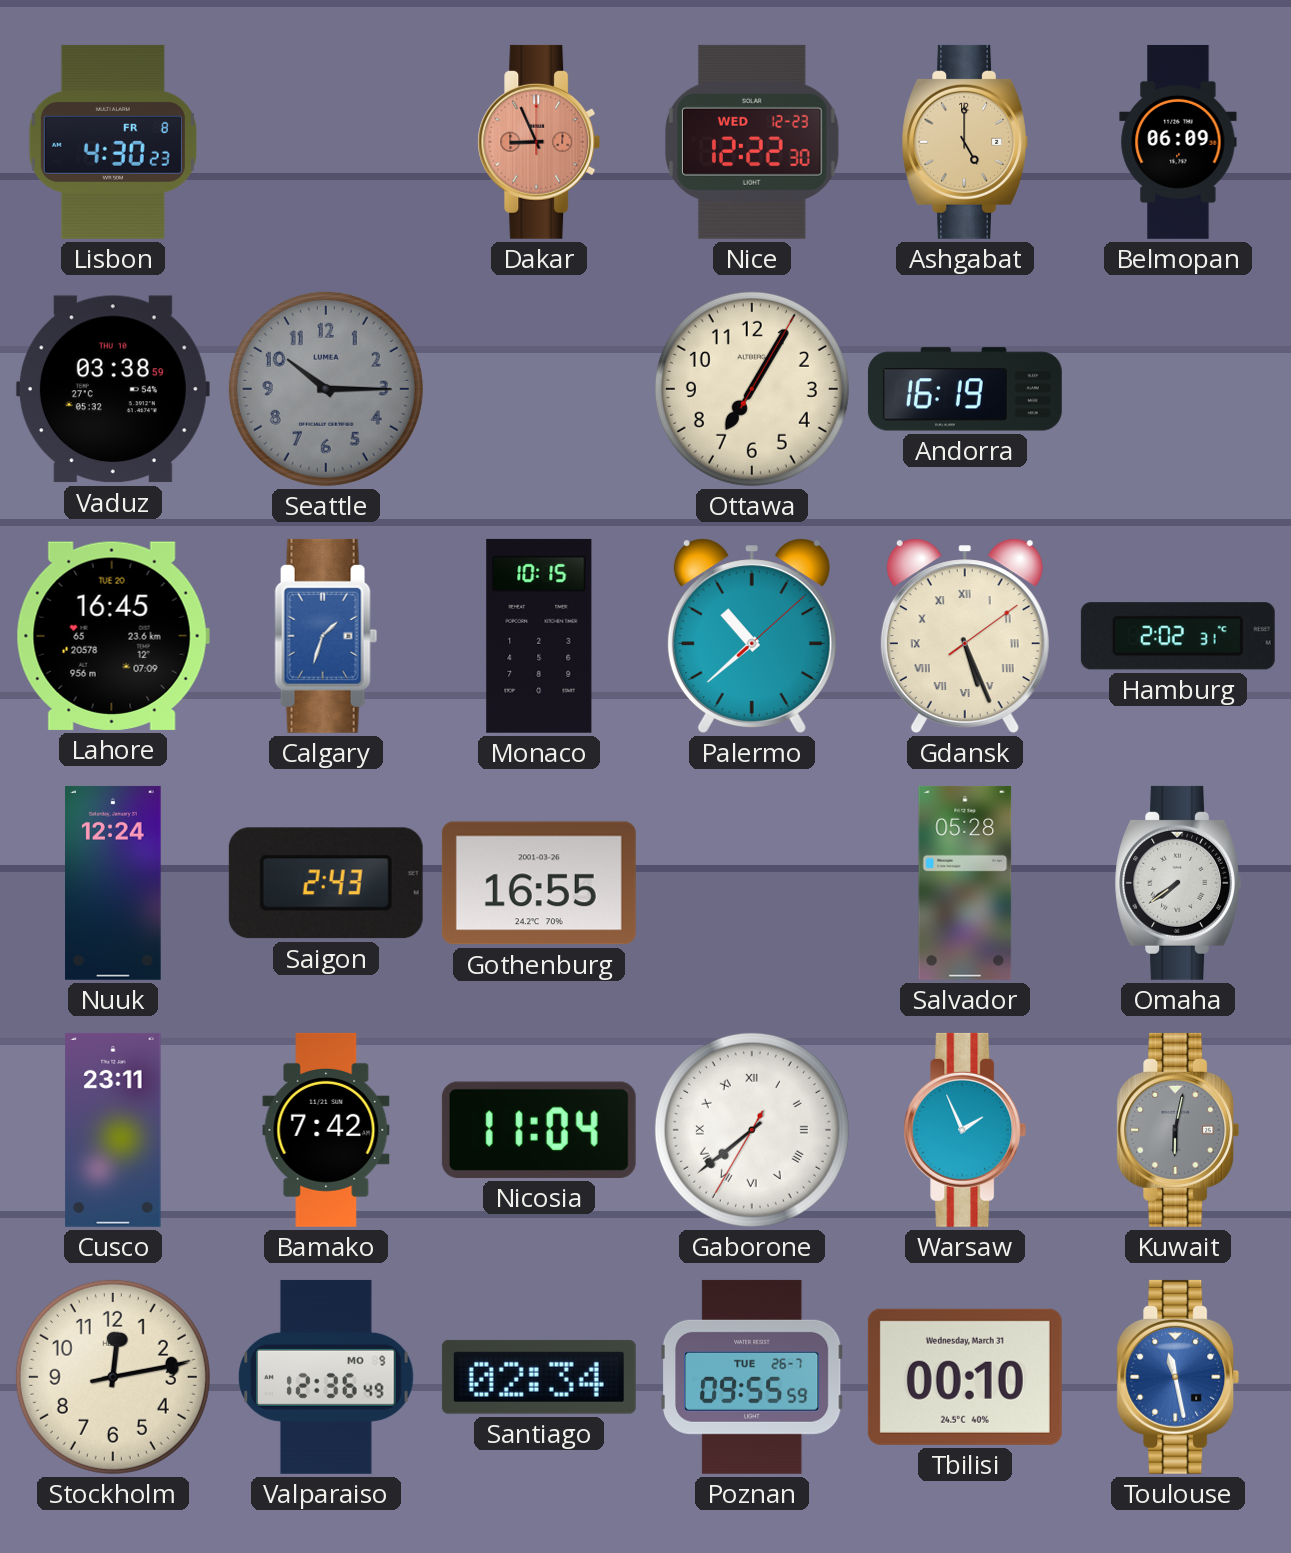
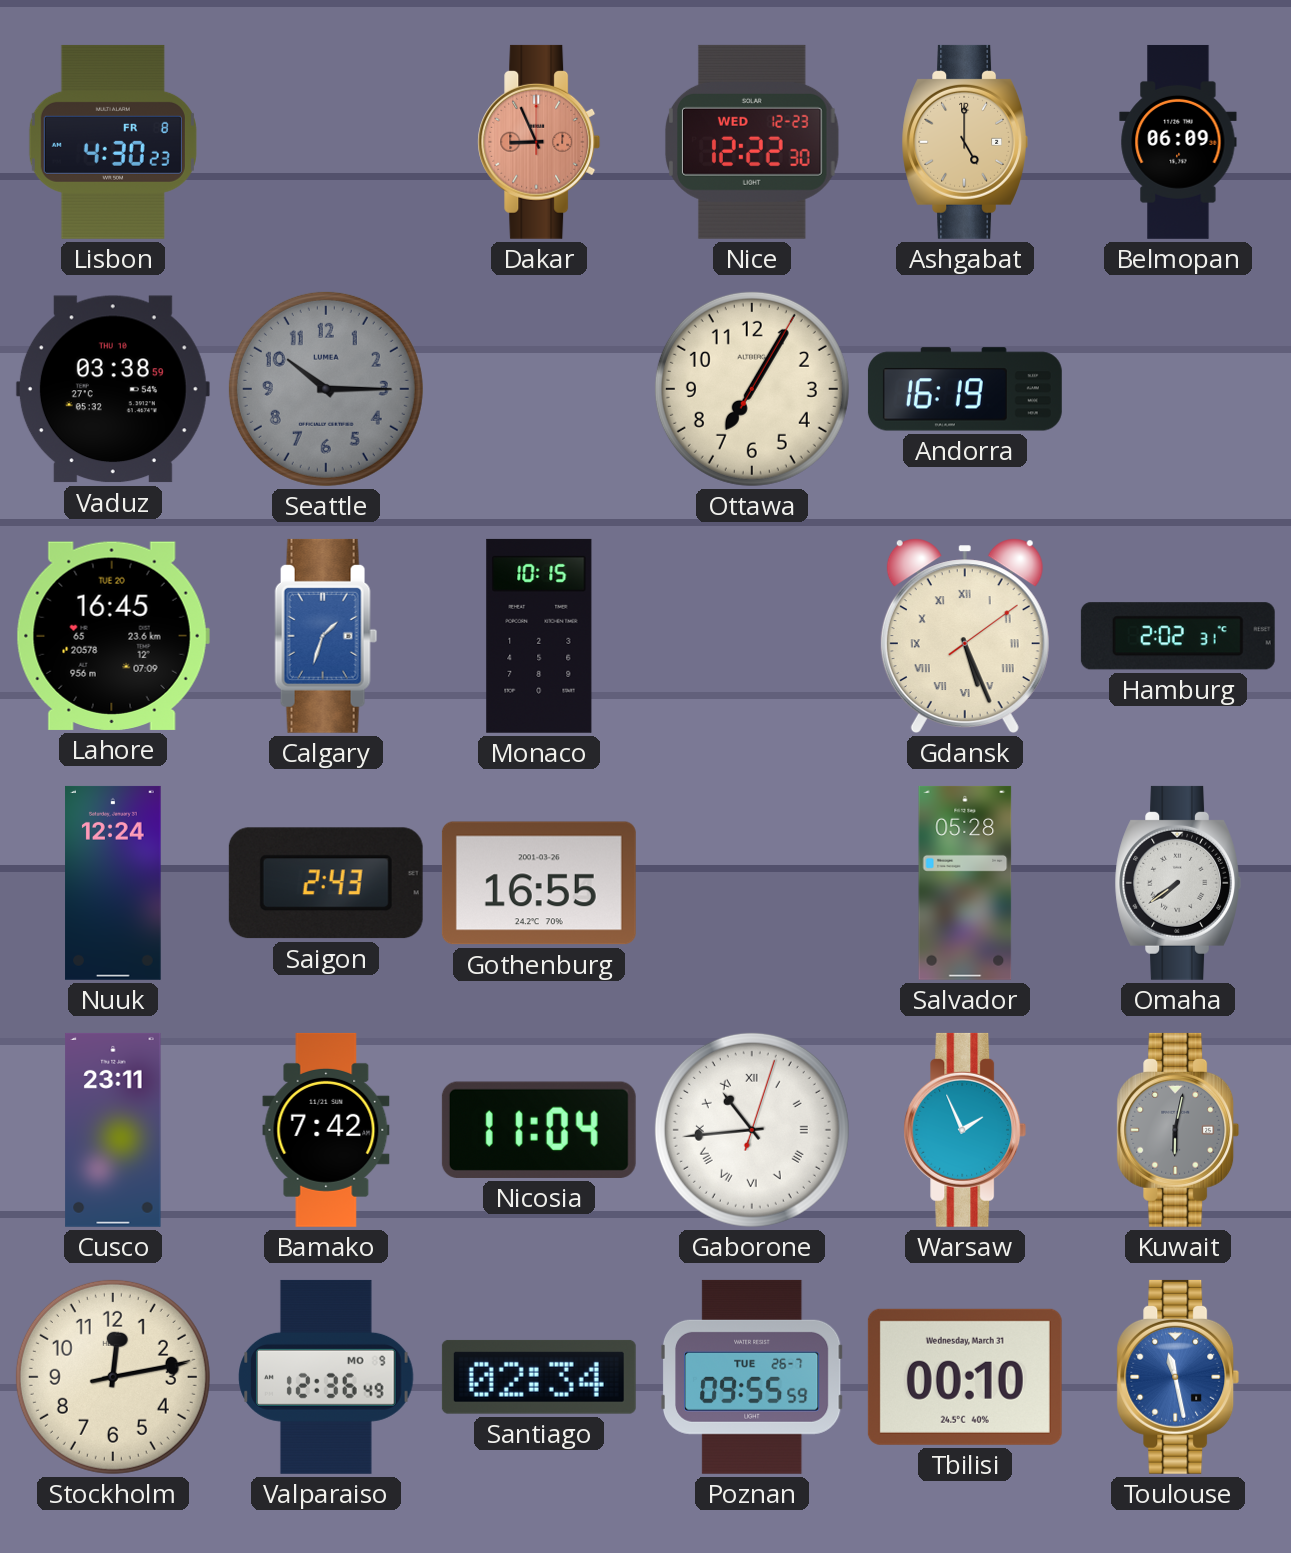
Palermo: 10:38 -> none (752, 636)
Gaborone: 7:38 -> 10:44 (752, 1130)
